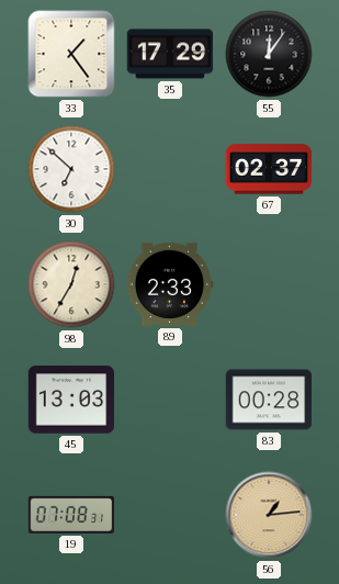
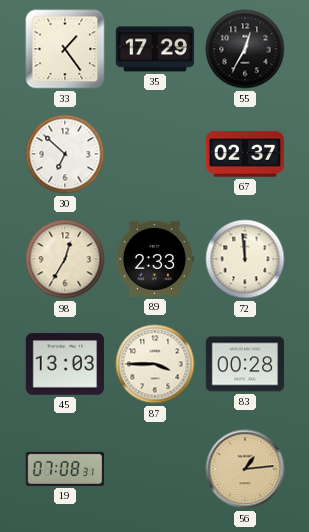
55: 12:06 -> 12:35 (245, 49)
72: none -> 11:59 (245, 259)
87: none -> 3:45 (155, 364)
